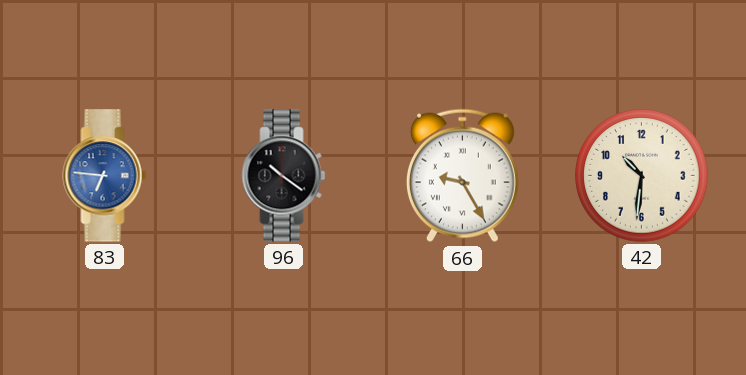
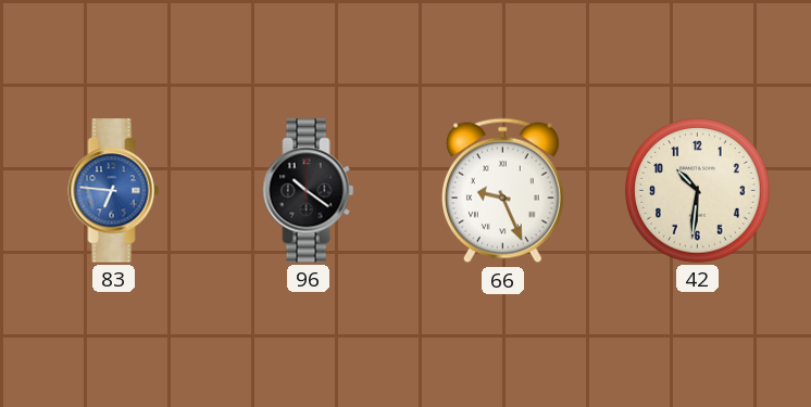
66: 9:25 -> 9:26 (502, 191)
